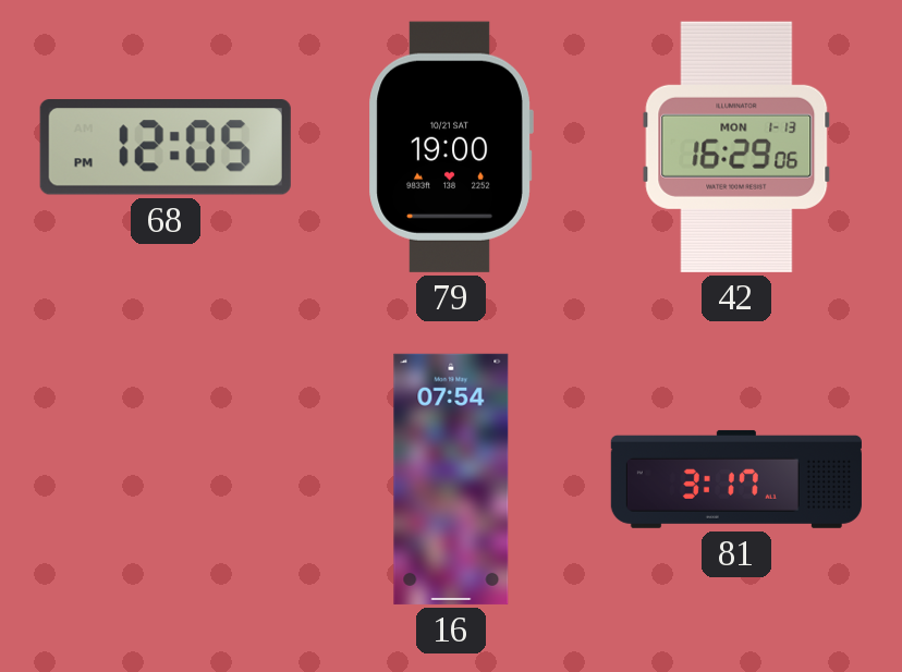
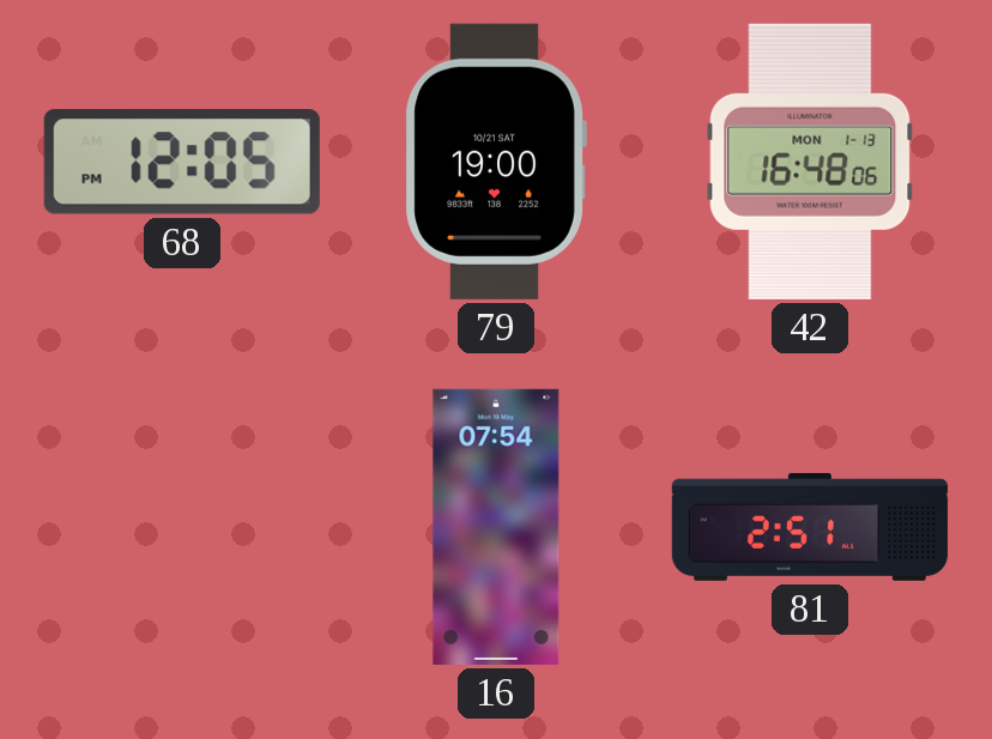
42: 16:29 -> 16:48 (810, 162)
81: 3:17 -> 2:51 (810, 527)
